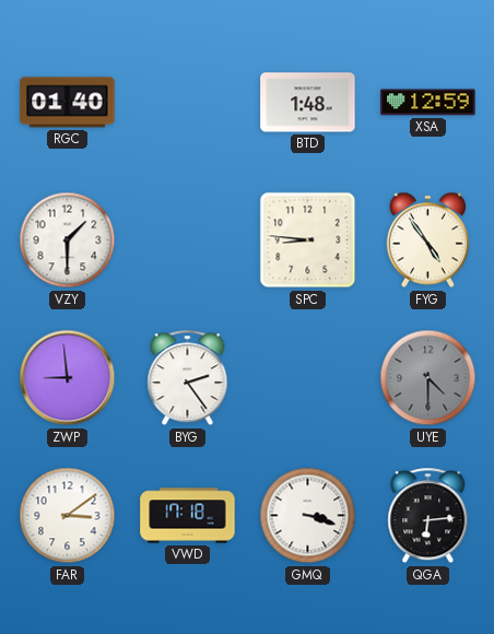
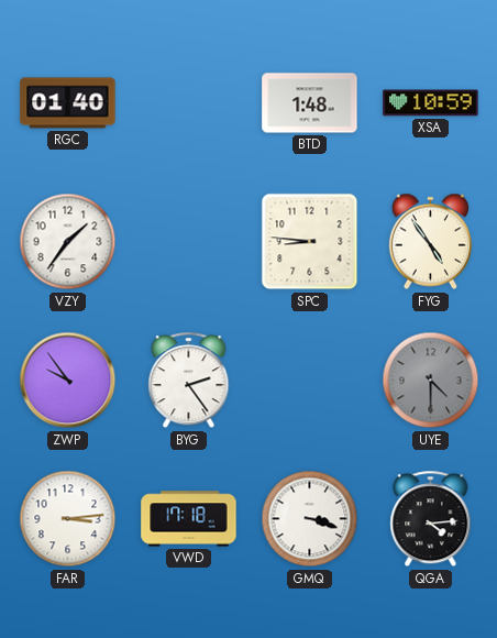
XSA: 12:59 -> 10:59 (431, 103)
VZY: 1:30 -> 1:36 (68, 242)
ZWP: 8:59 -> 9:54 (68, 381)
FAR: 3:09 -> 3:14 (68, 519)
QGA: 6:14 -> 4:14 (431, 519)
